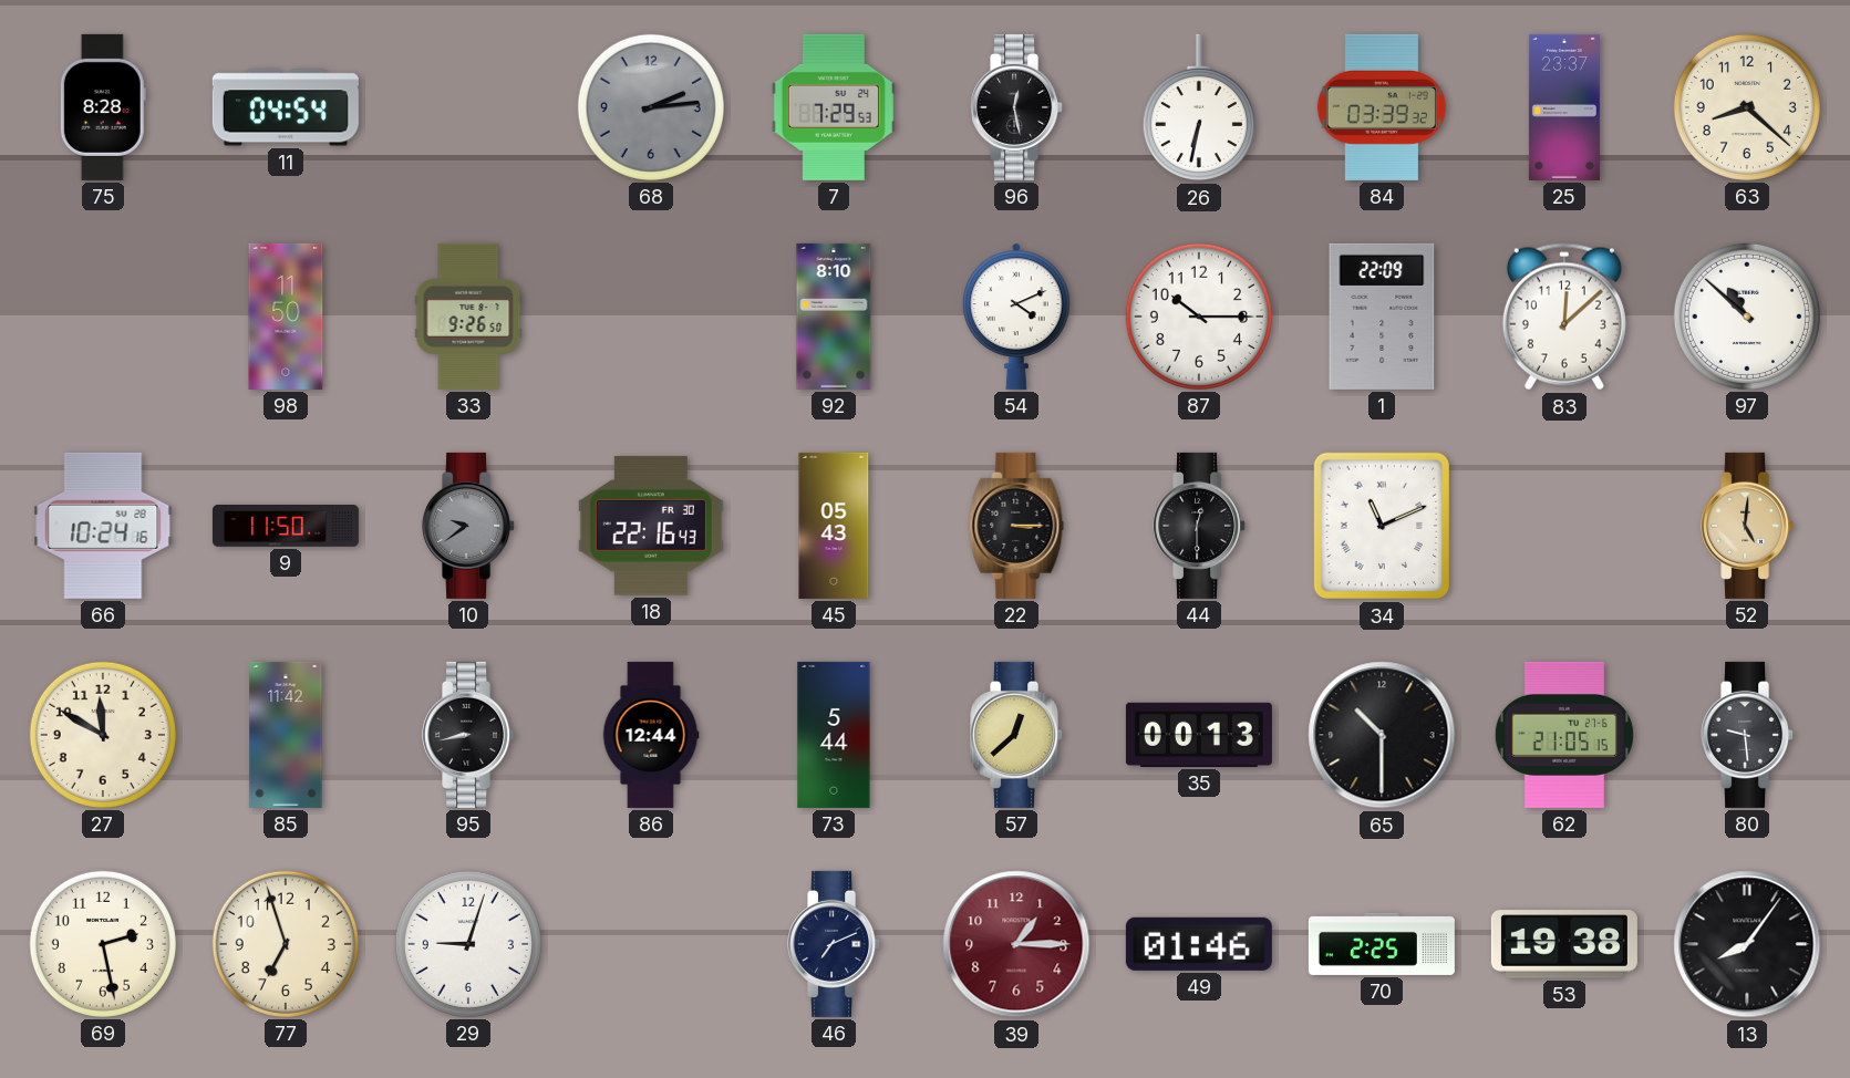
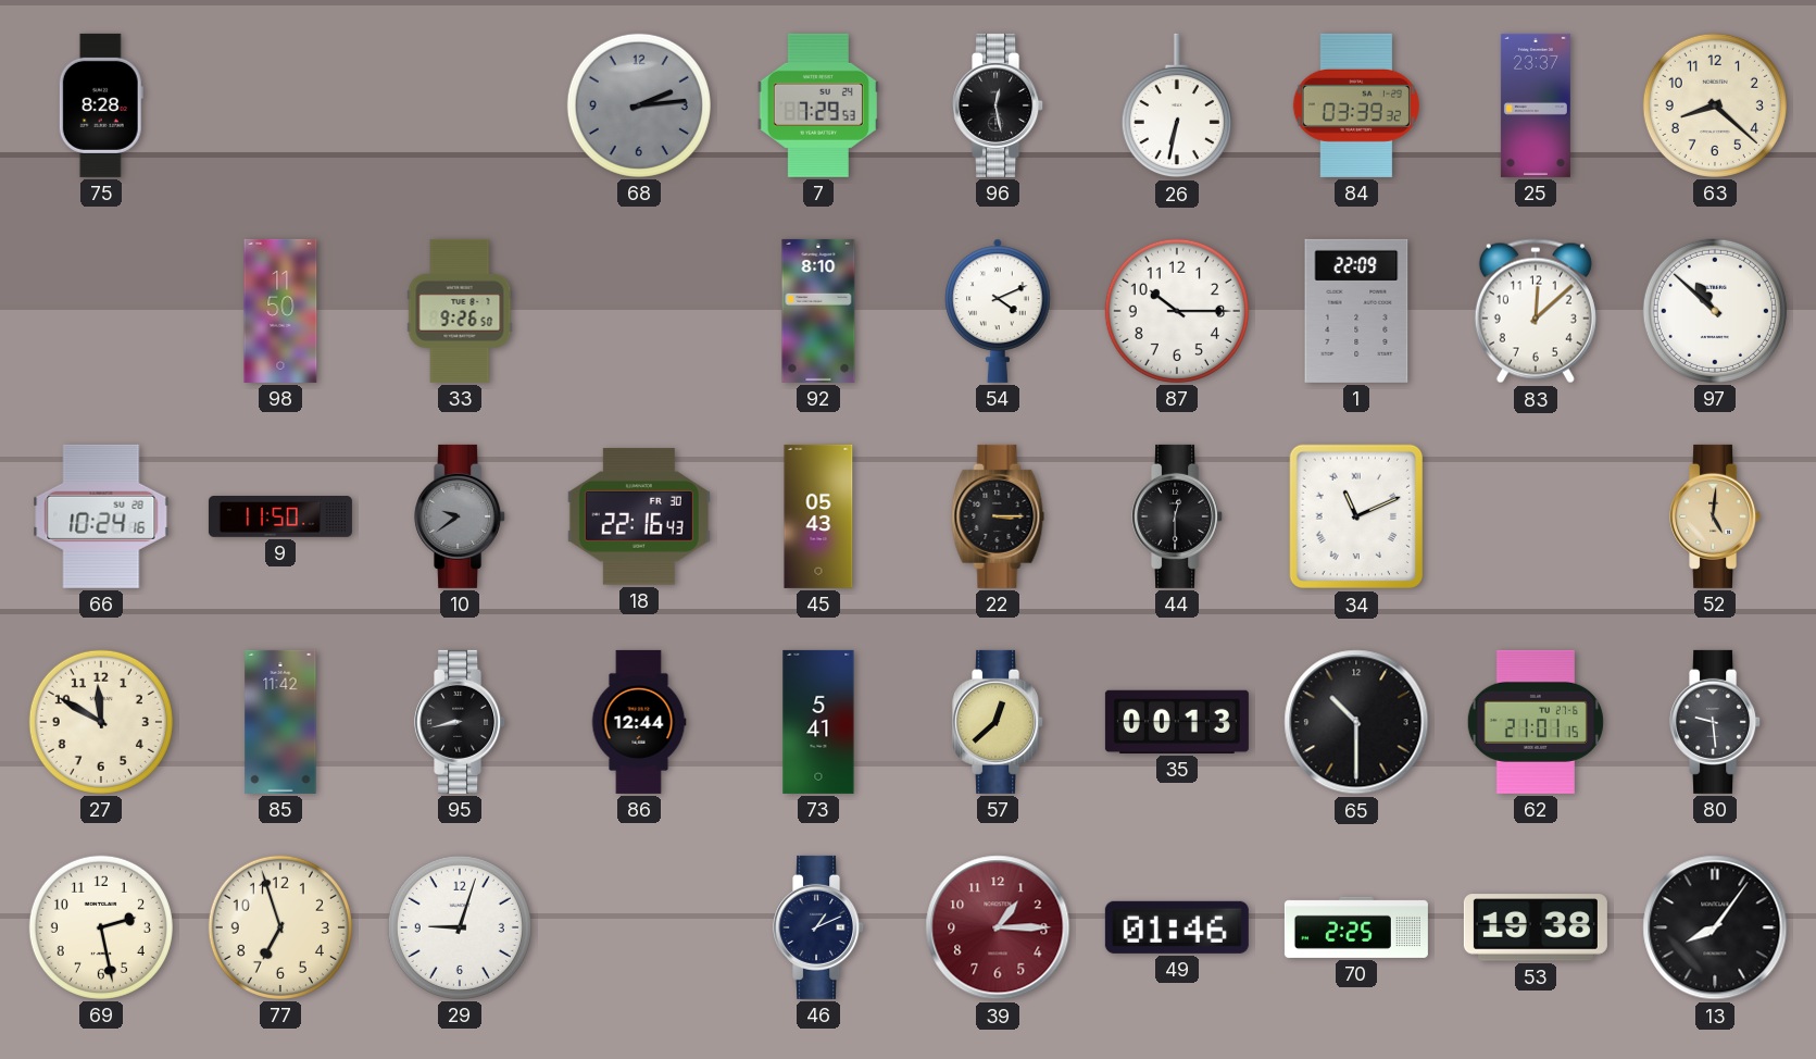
11: 04:54 -> none (286, 107)
73: 5:44 -> 5:41 (818, 722)
62: 21:05 -> 21:01 (1536, 722)
46: 7:11 -> 1:11 (819, 927)
